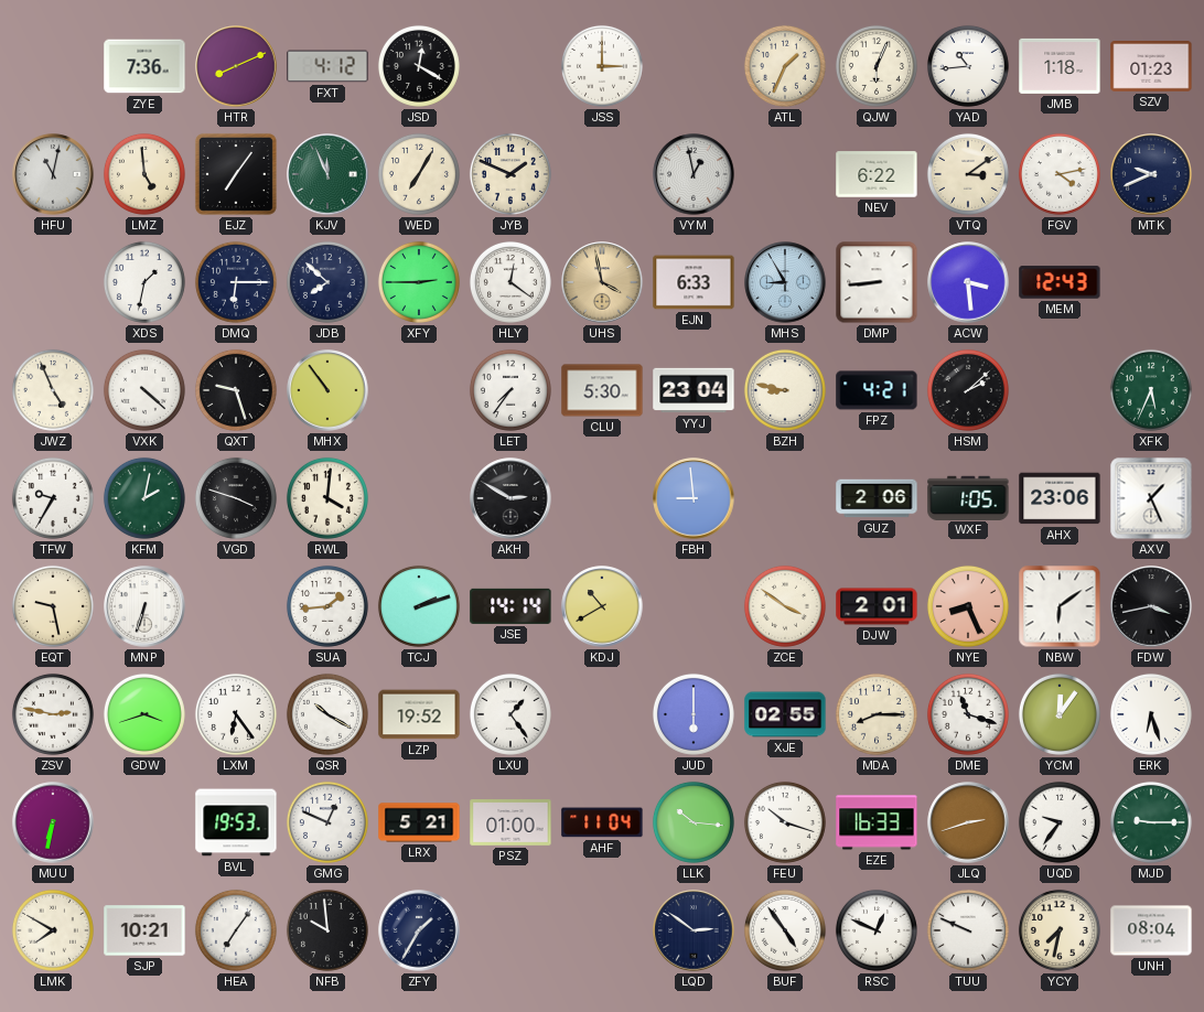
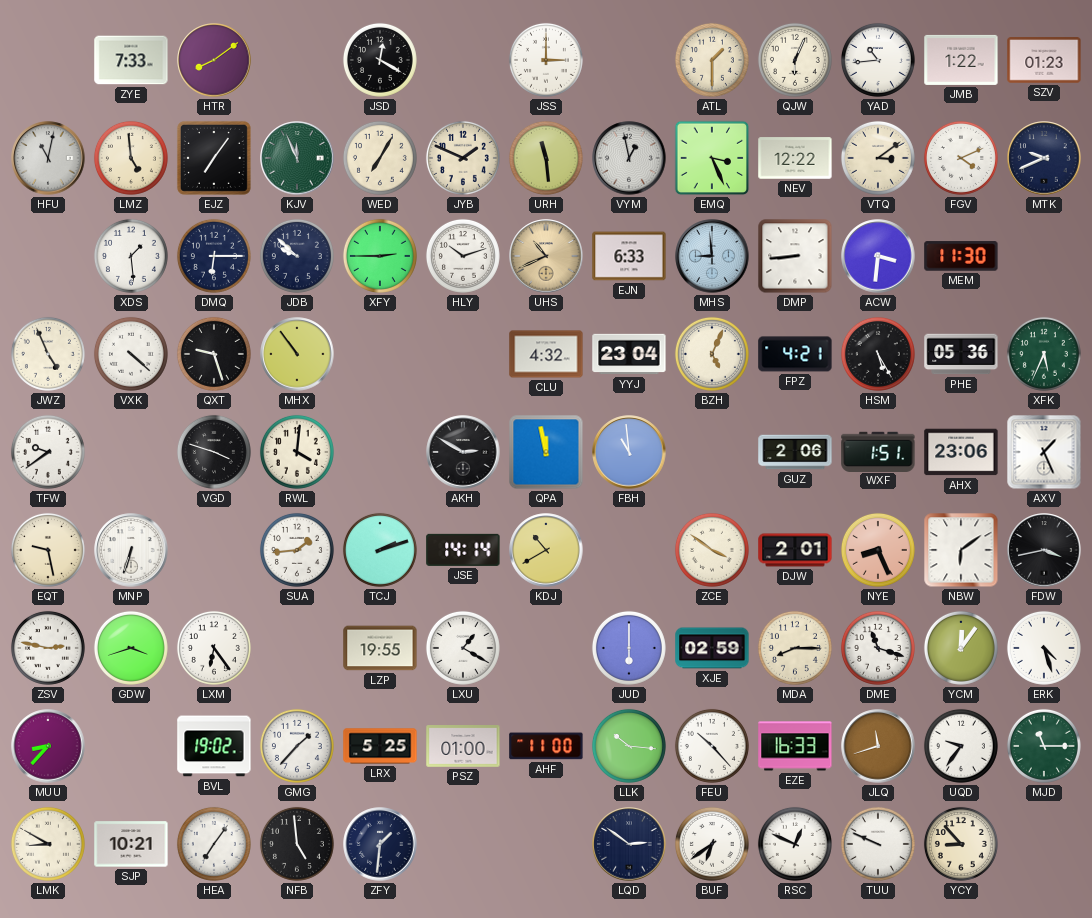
ZYE: 7:36 -> 7:33 (131, 60)
HTR: 8:11 -> 8:09 (214, 60)
FXT: 4:12 -> none (327, 66)
ATL: 1:34 -> 1:30 (712, 60)
JMB: 1:18 -> 1:22 (961, 60)
URH: none -> 11:29 (546, 158)
EMQ: none -> 3:26 (712, 158)
NEV: 6:22 -> 12:22 (795, 158)
FGV: 4:13 -> 4:11 (961, 158)
XDS: 1:32 -> 1:29 (131, 256)
JDB: 7:52 -> 9:52 (297, 256)
HLY: 12:21 -> 10:12 (463, 256)
UHS: 3:58 -> 10:41 (546, 256)
MHS: 8:55 -> 8:59 (712, 256)
ACW: 3:29 -> 3:31 (878, 256)
MEM: 12:43 -> 11:30 (961, 256)
LET: 7:36 -> none (510, 390)
CLU: 5:30 -> 4:32 (546, 354)
BZH: 8:47 -> 5:04 (712, 354)
HSM: 2:08 -> 5:25 (878, 354)
PHE: none -> 05:36 (961, 354)
TFW: 9:35 -> 9:39 (48, 452)
KFM: 2:02 -> none (144, 498)
QPA: none -> 11:58 (546, 452)
FBH: 8:59 -> 10:59 (629, 452)
WXF: 1:05 -> 1:51 (878, 451)
QSR: 10:20 -> none (327, 714)
LZP: 19:52 -> 19:55 (380, 648)
LXU: 1:24 -> 1:20 (463, 648)
XJE: 02:55 -> 02:59 (712, 648)
ERK: 6:27 -> 4:27 (1044, 648)
MUU: 6:32 -> 8:37 (48, 746)
BVL: 19:53 -> 19:02 (214, 746)
GMG: 12:49 -> 1:37 (297, 746)
LRX: 5:21 -> 5:25 (380, 746)
AHF: 11:04 -> 11:00 (546, 746)
FEU: 10:18 -> 10:23 (712, 746)
JLQ: 2:42 -> 11:42 (878, 746)
MJD: 9:15 -> 11:15 (1044, 746)
LMK: 7:50 -> 8:50 (48, 844)
NFB: 9:59 -> 4:59 (297, 844)
ZFY: 1:35 -> 1:31 (380, 844)
BUF: 4:54 -> 6:39 (712, 844)
YCY: 7:32 -> 8:53 (961, 844)
UNH: 08:04 -> none (1151, 930)
